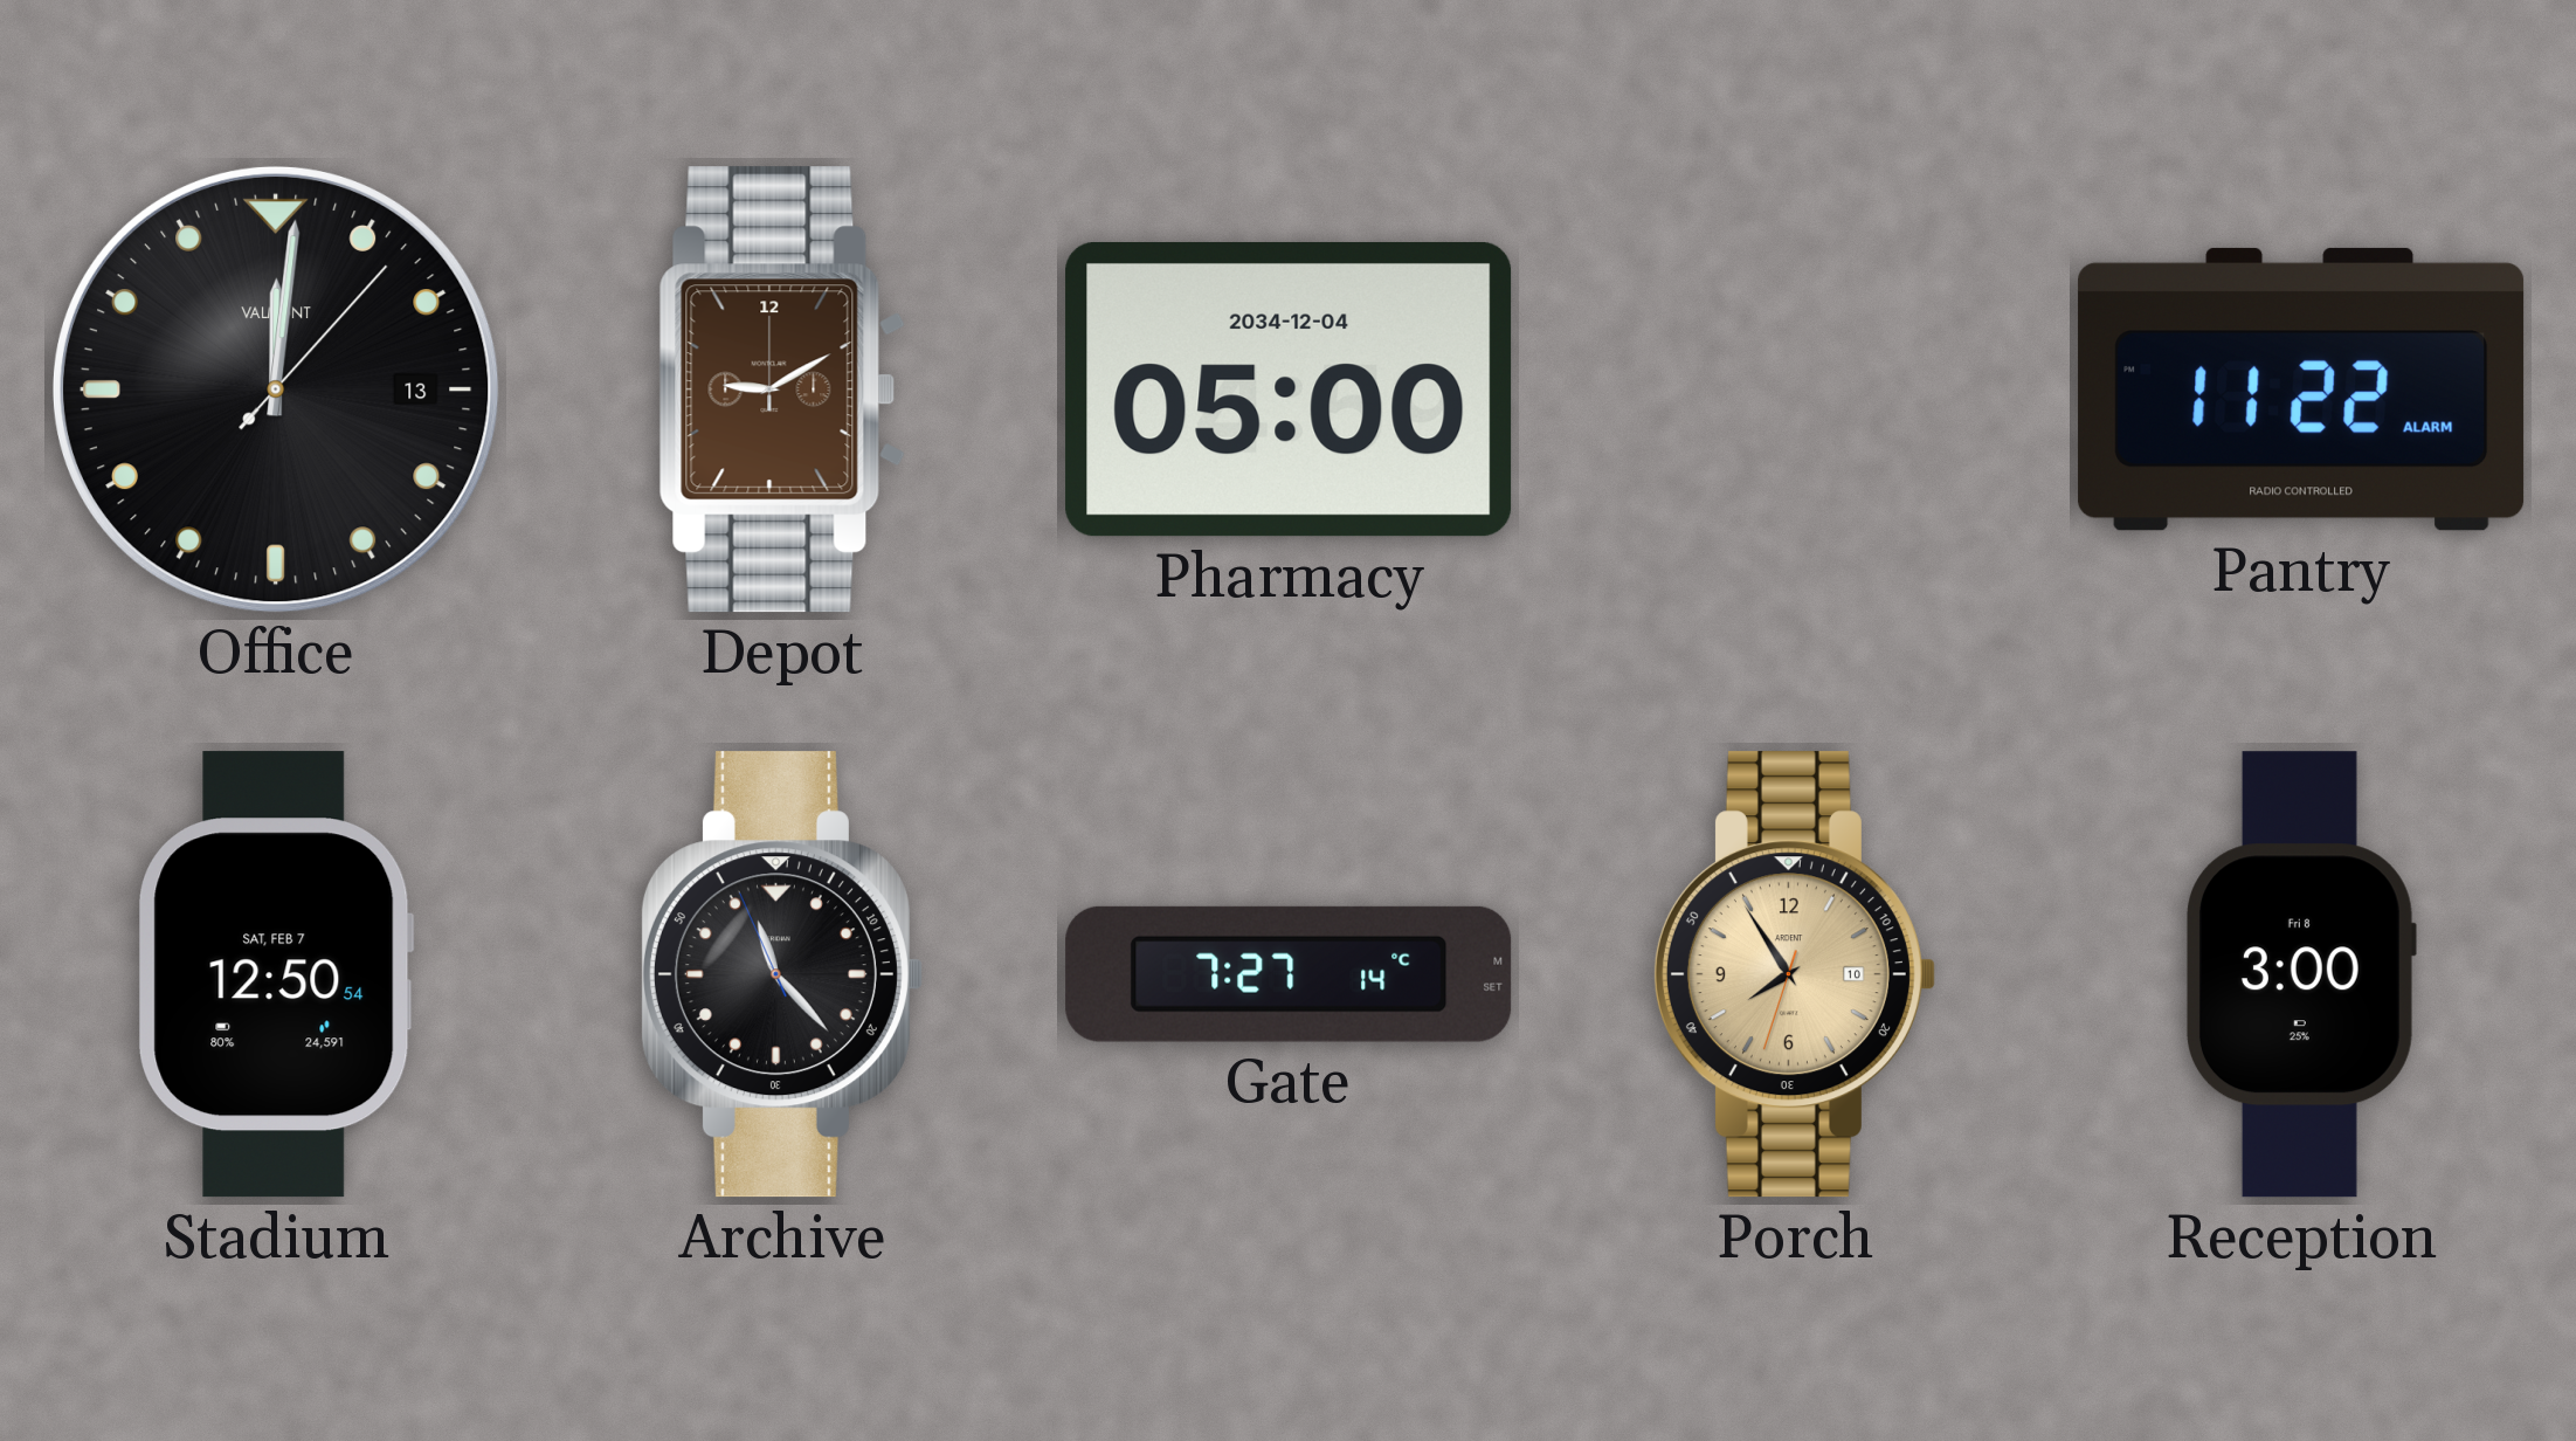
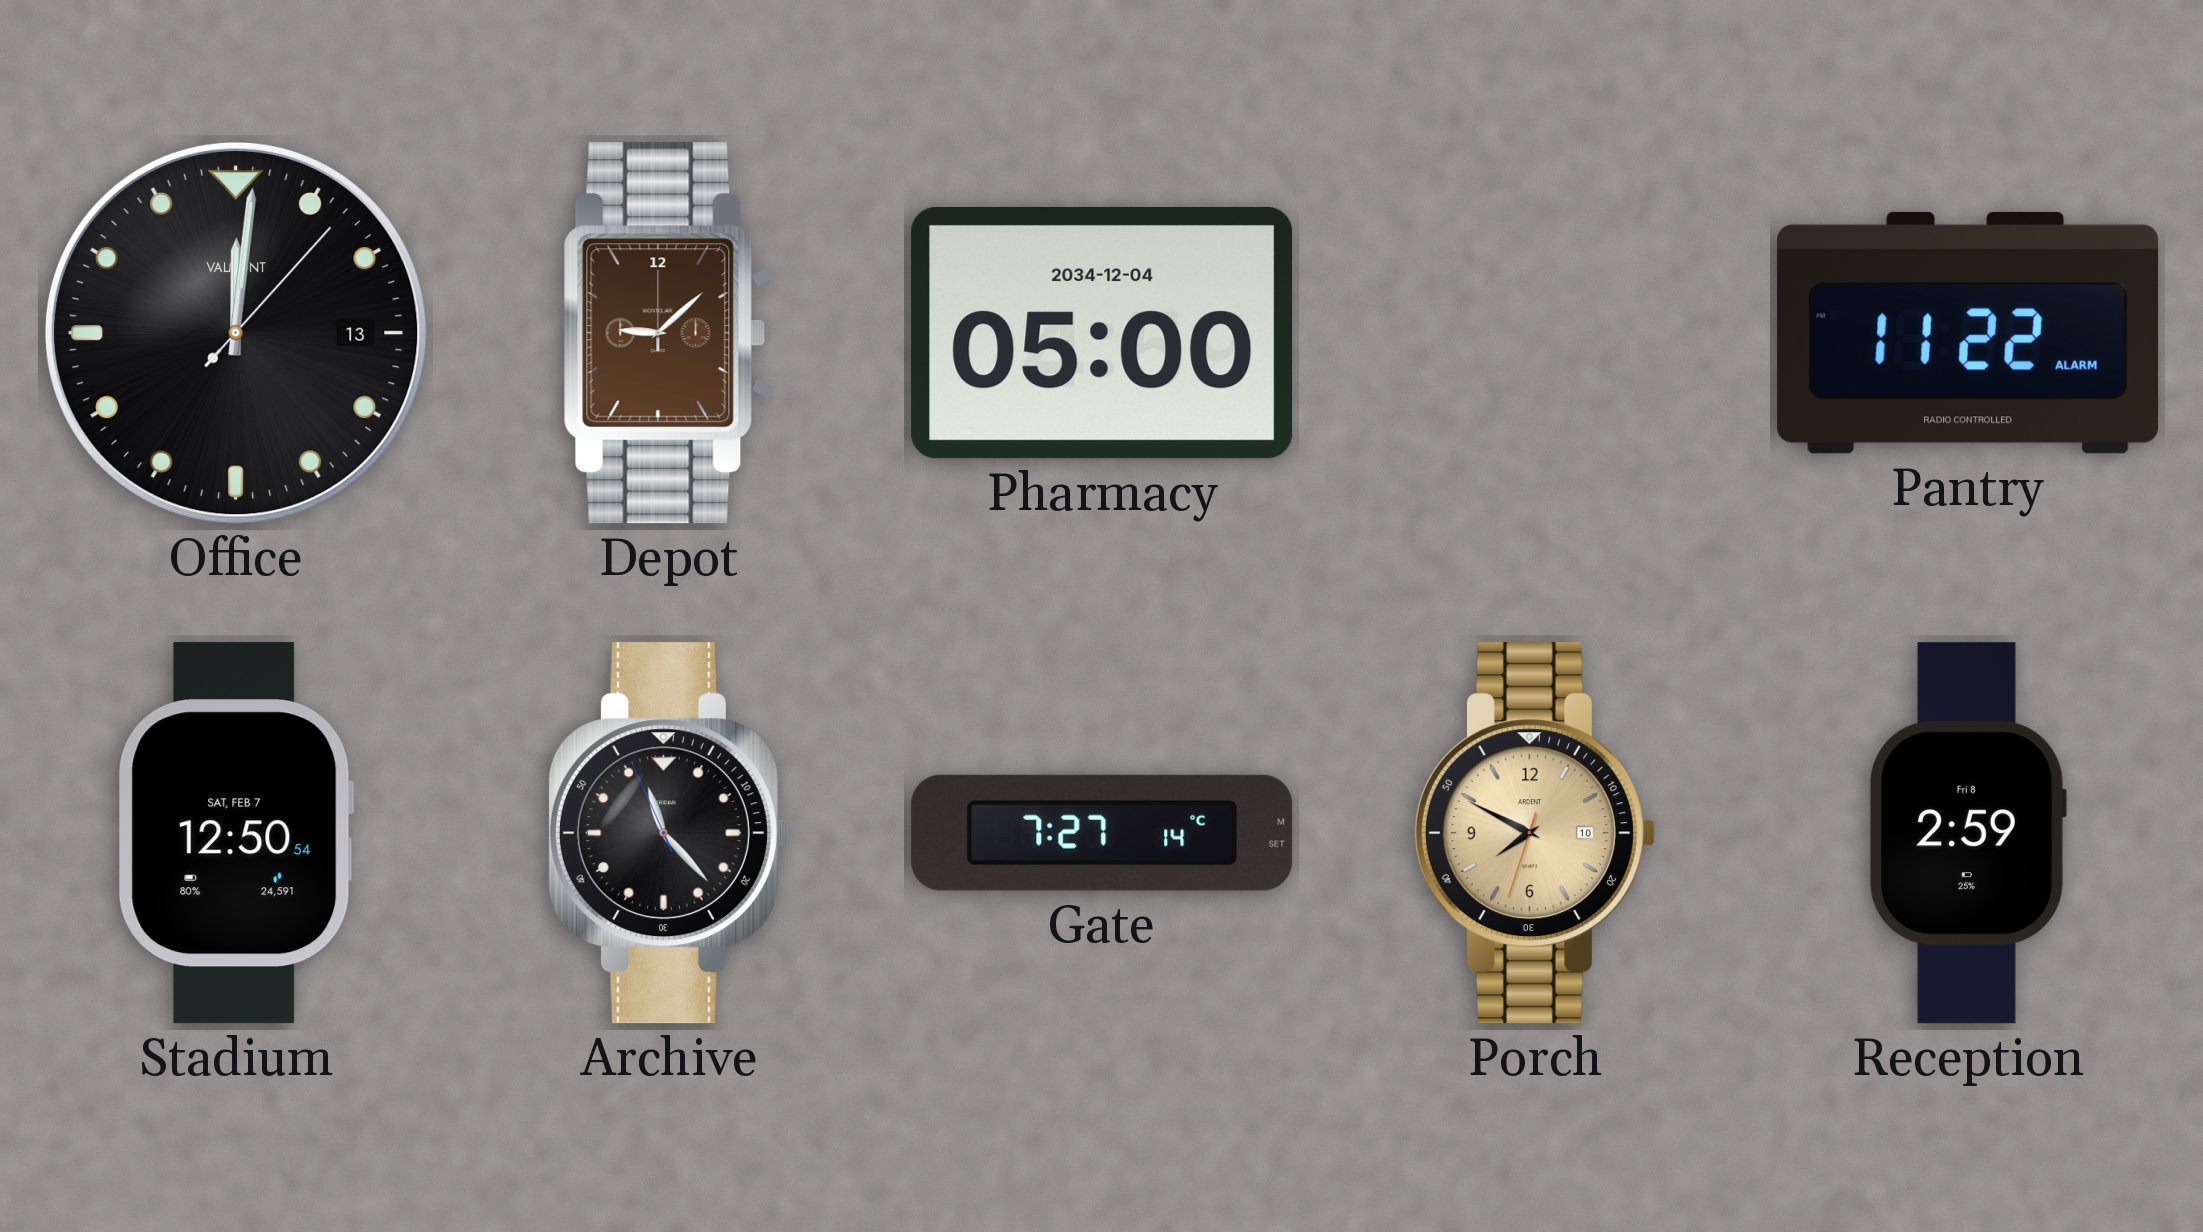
Depot: 9:10 -> 9:08 (669, 333)
Porch: 7:54 -> 7:49 (1534, 833)
Reception: 3:00 -> 2:59 (1967, 833)
